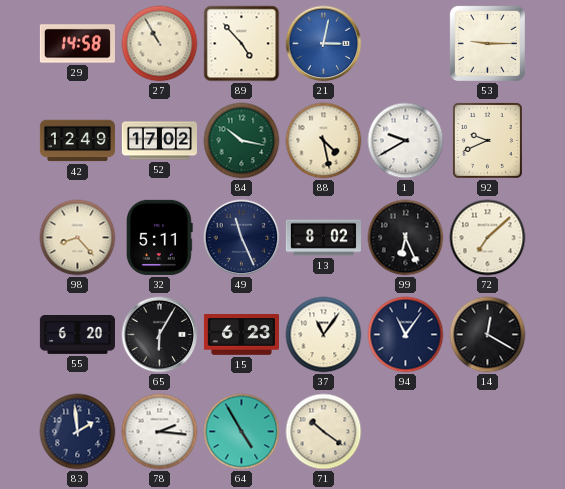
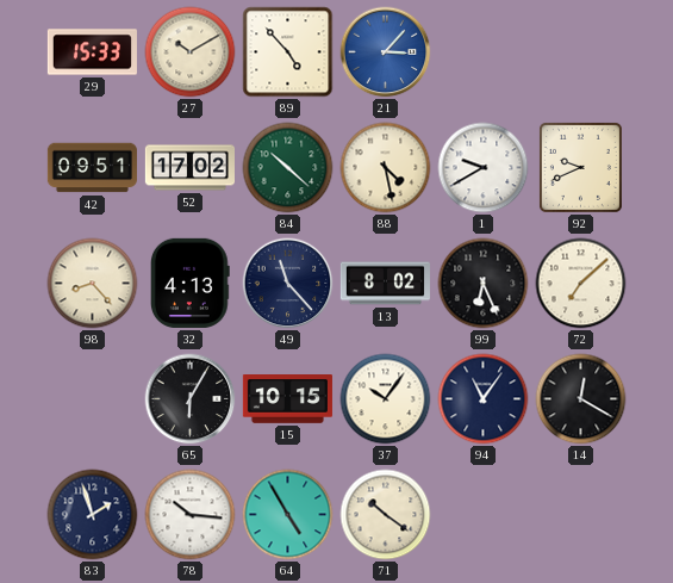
29: 14:58 -> 15:33 (92, 52)
27: 10:55 -> 10:10 (191, 52)
21: 3:02 -> 3:07 (386, 52)
53: 9:15 -> none (487, 43)
42: 12:49 -> 09:51 (92, 168)
84: 10:17 -> 10:22 (288, 168)
32: 5:11 -> 4:13 (189, 283)
49: 11:26 -> 11:23 (288, 284)
55: 6:20 -> none (77, 335)
15: 6:23 -> 10:15 (287, 399)
37: 11:06 -> 10:06 (386, 399)
83: 1:59 -> 1:57 (93, 515)
78: 2:16 -> 10:16 (191, 515)
